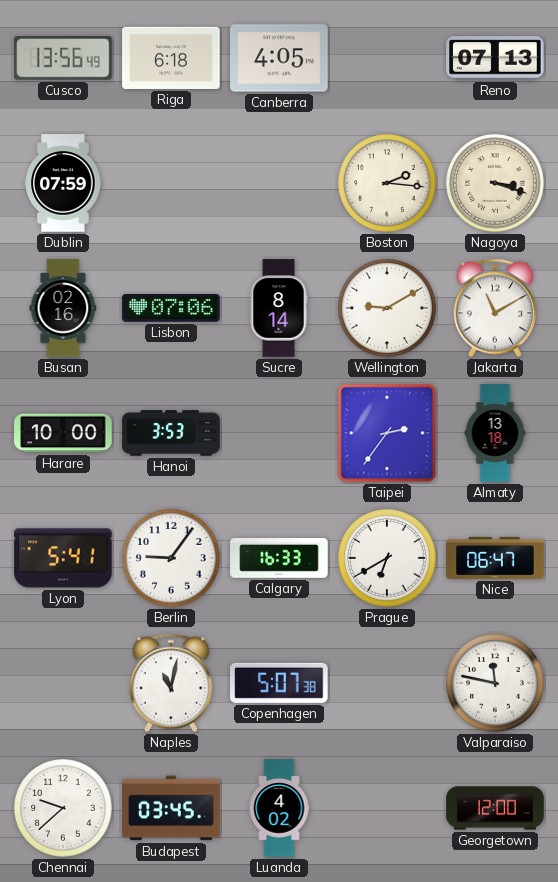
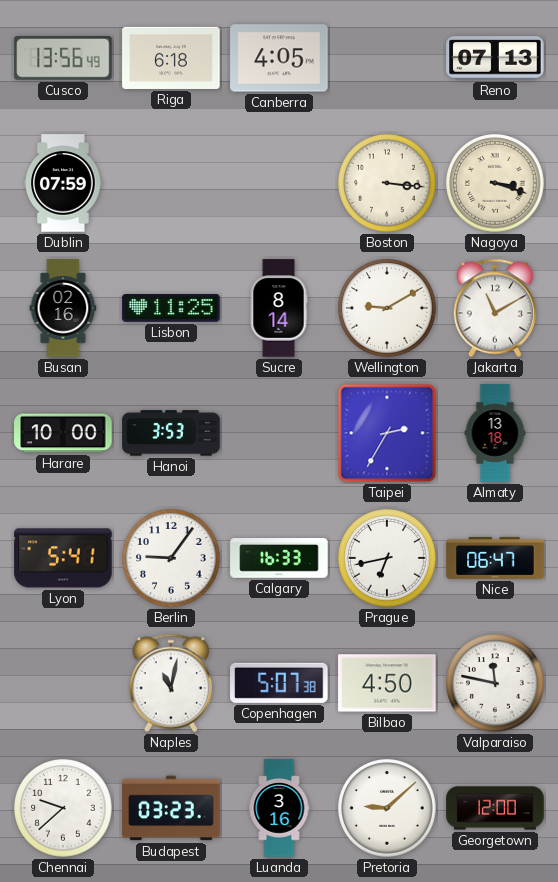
Boston: 2:16 -> 3:16 (387, 183)
Lisbon: 07:06 -> 11:25 (171, 309)
Taipei: 2:36 -> 2:35 (387, 433)
Prague: 6:40 -> 6:43 (387, 558)
Bilbao: none -> 4:50 (387, 683)
Budapest: 03:45 -> 03:23 (171, 808)
Luanda: 4:02 -> 3:16 (279, 808)
Pretoria: none -> 9:08 (387, 808)
